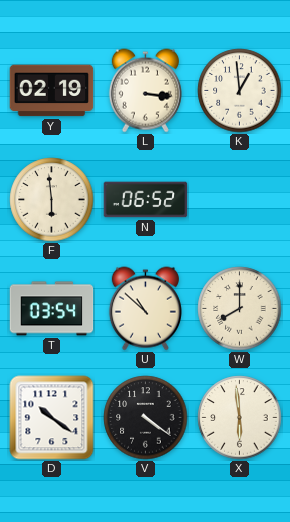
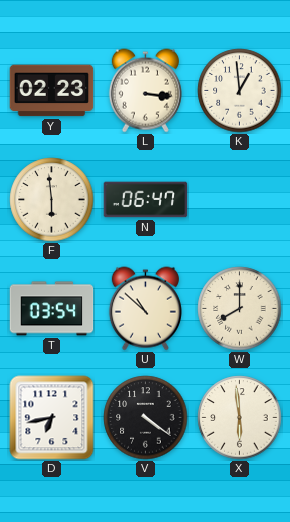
Y: 02:19 -> 02:23 (52, 91)
N: 06:52 -> 06:47 (146, 200)
D: 10:21 -> 6:43 (52, 418)
